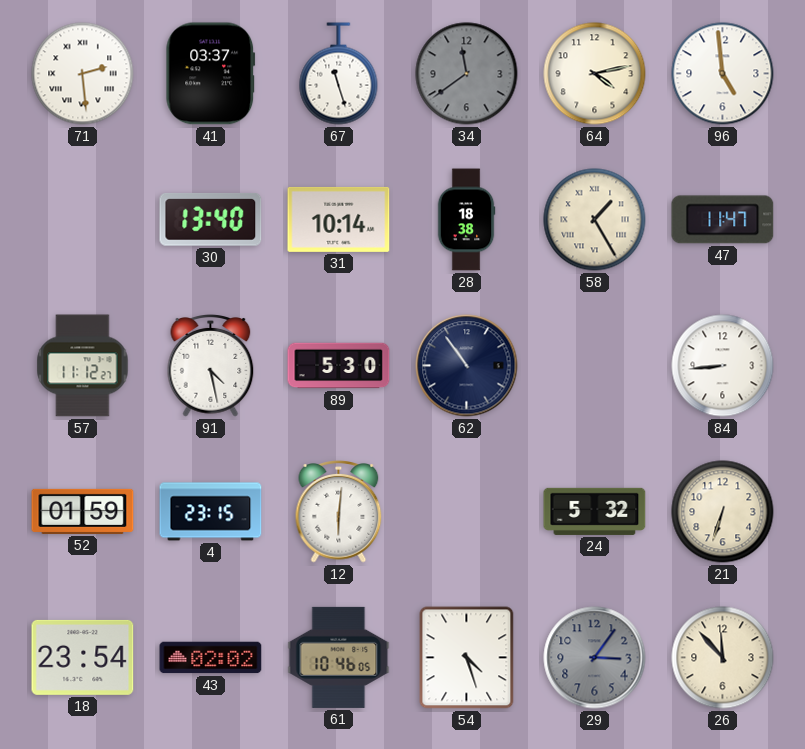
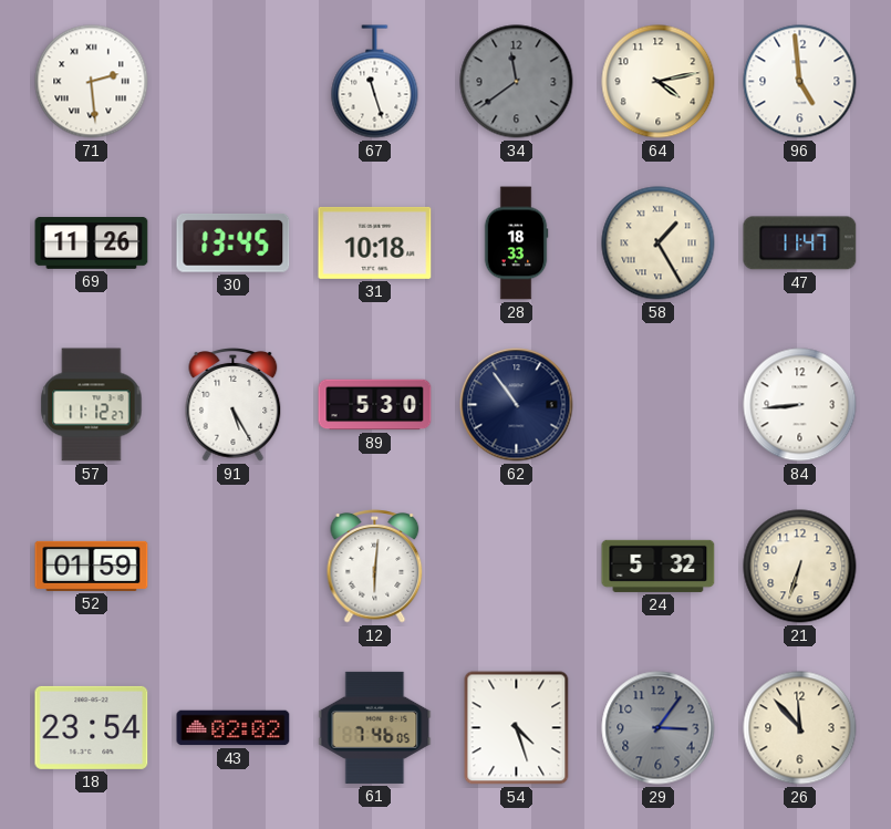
41: 03:37 -> none (211, 74)
69: none -> 11:26 (92, 243)
30: 13:40 -> 13:45 (234, 242)
31: 10:14 -> 10:18 (375, 242)
28: 18:38 -> 18:33 (516, 243)
91: 4:28 -> 5:25 (234, 405)
4: 23:15 -> none (211, 512)
61: 10:46 -> 7:46 (375, 727)
